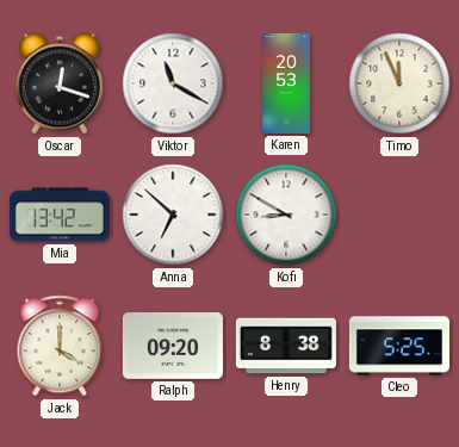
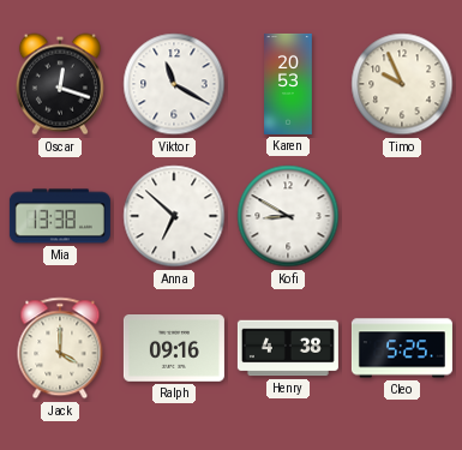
Timo: 11:56 -> 9:56 (402, 84)
Mia: 13:42 -> 13:38 (60, 216)
Ralph: 09:20 -> 09:16 (174, 349)
Henry: 8:38 -> 4:38 (288, 348)
